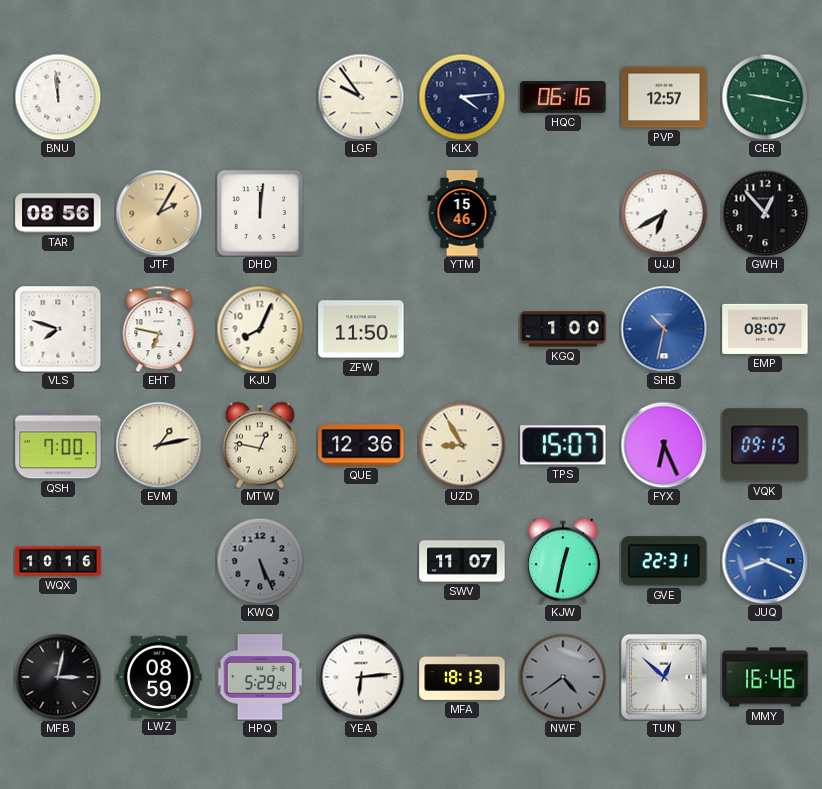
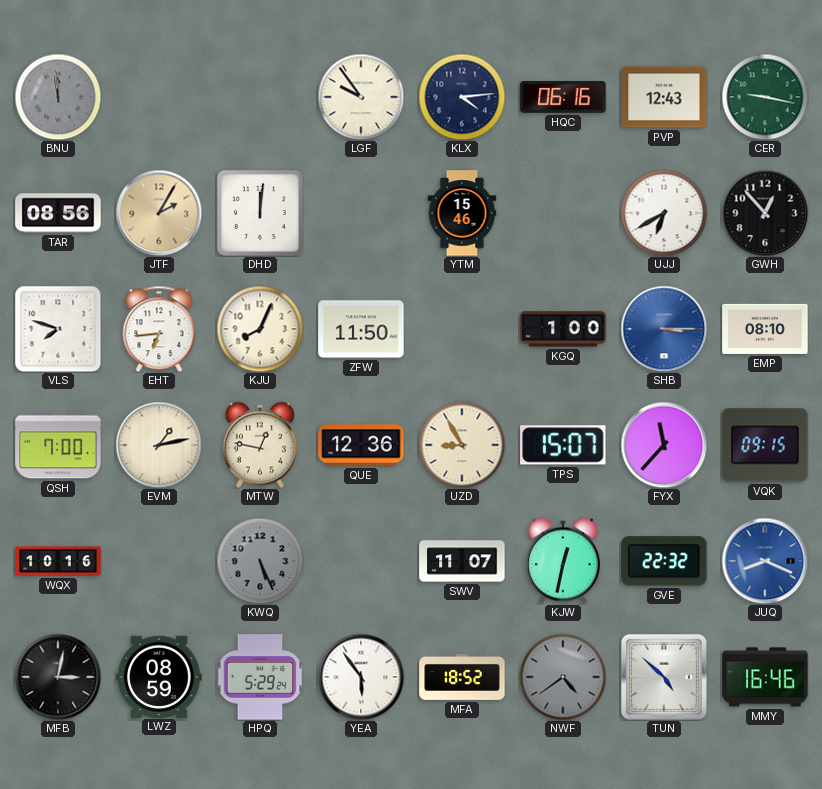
BNU dial: white -> grey (58, 97)
PVP: 12:57 -> 12:43 (664, 97)
EHT: 6:47 -> 6:44 (159, 329)
SHB: 10:32 -> 3:15 (664, 329)
EMP: 08:07 -> 08:10 (765, 329)
FYX: 6:26 -> 11:37 (664, 445)
GVE: 22:31 -> 22:32 (664, 561)
YEA: 6:14 -> 5:54 (361, 677)
MFA: 18:13 -> 18:52 (462, 677)
TUN: 12:52 -> 4:52 (664, 677)
